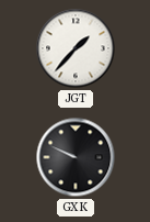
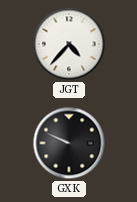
JGT: 1:37 -> 4:37 (69, 44)
